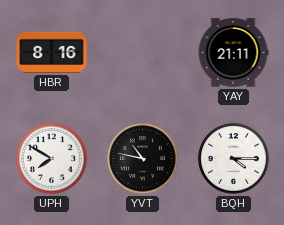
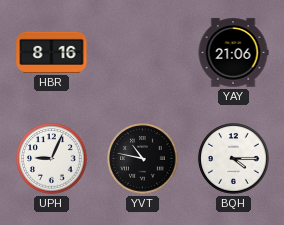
YAY: 21:11 -> 21:06 (233, 53)
UPH: 7:50 -> 9:04 (52, 159)
